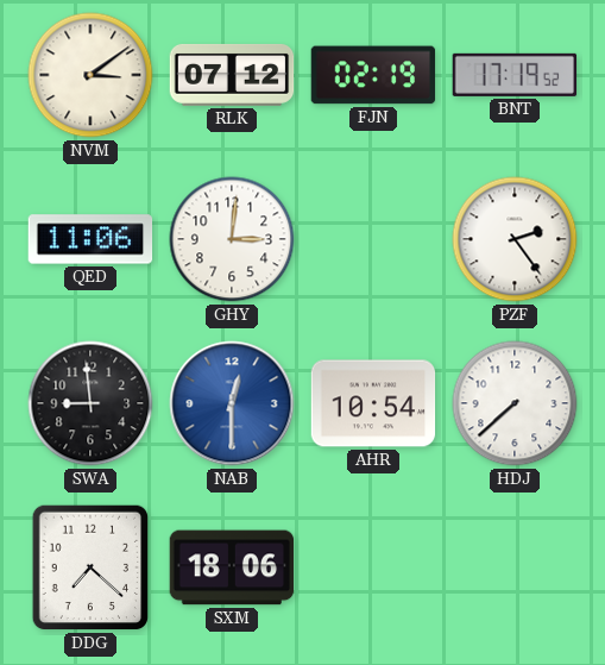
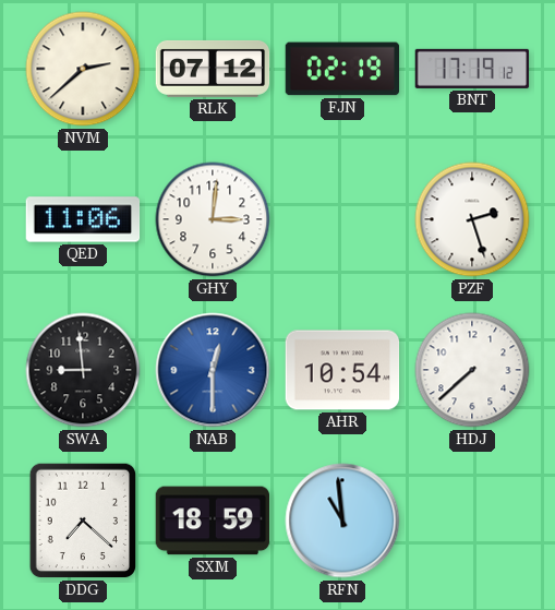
NVM: 3:09 -> 2:38 (83, 69)
BNT: 17:19:52 -> 17:19:12 (472, 69)
PZF: 2:24 -> 2:27 (472, 219)
SXM: 18:06 -> 18:59 (213, 521)
RFN: none -> 10:59 (342, 521)
